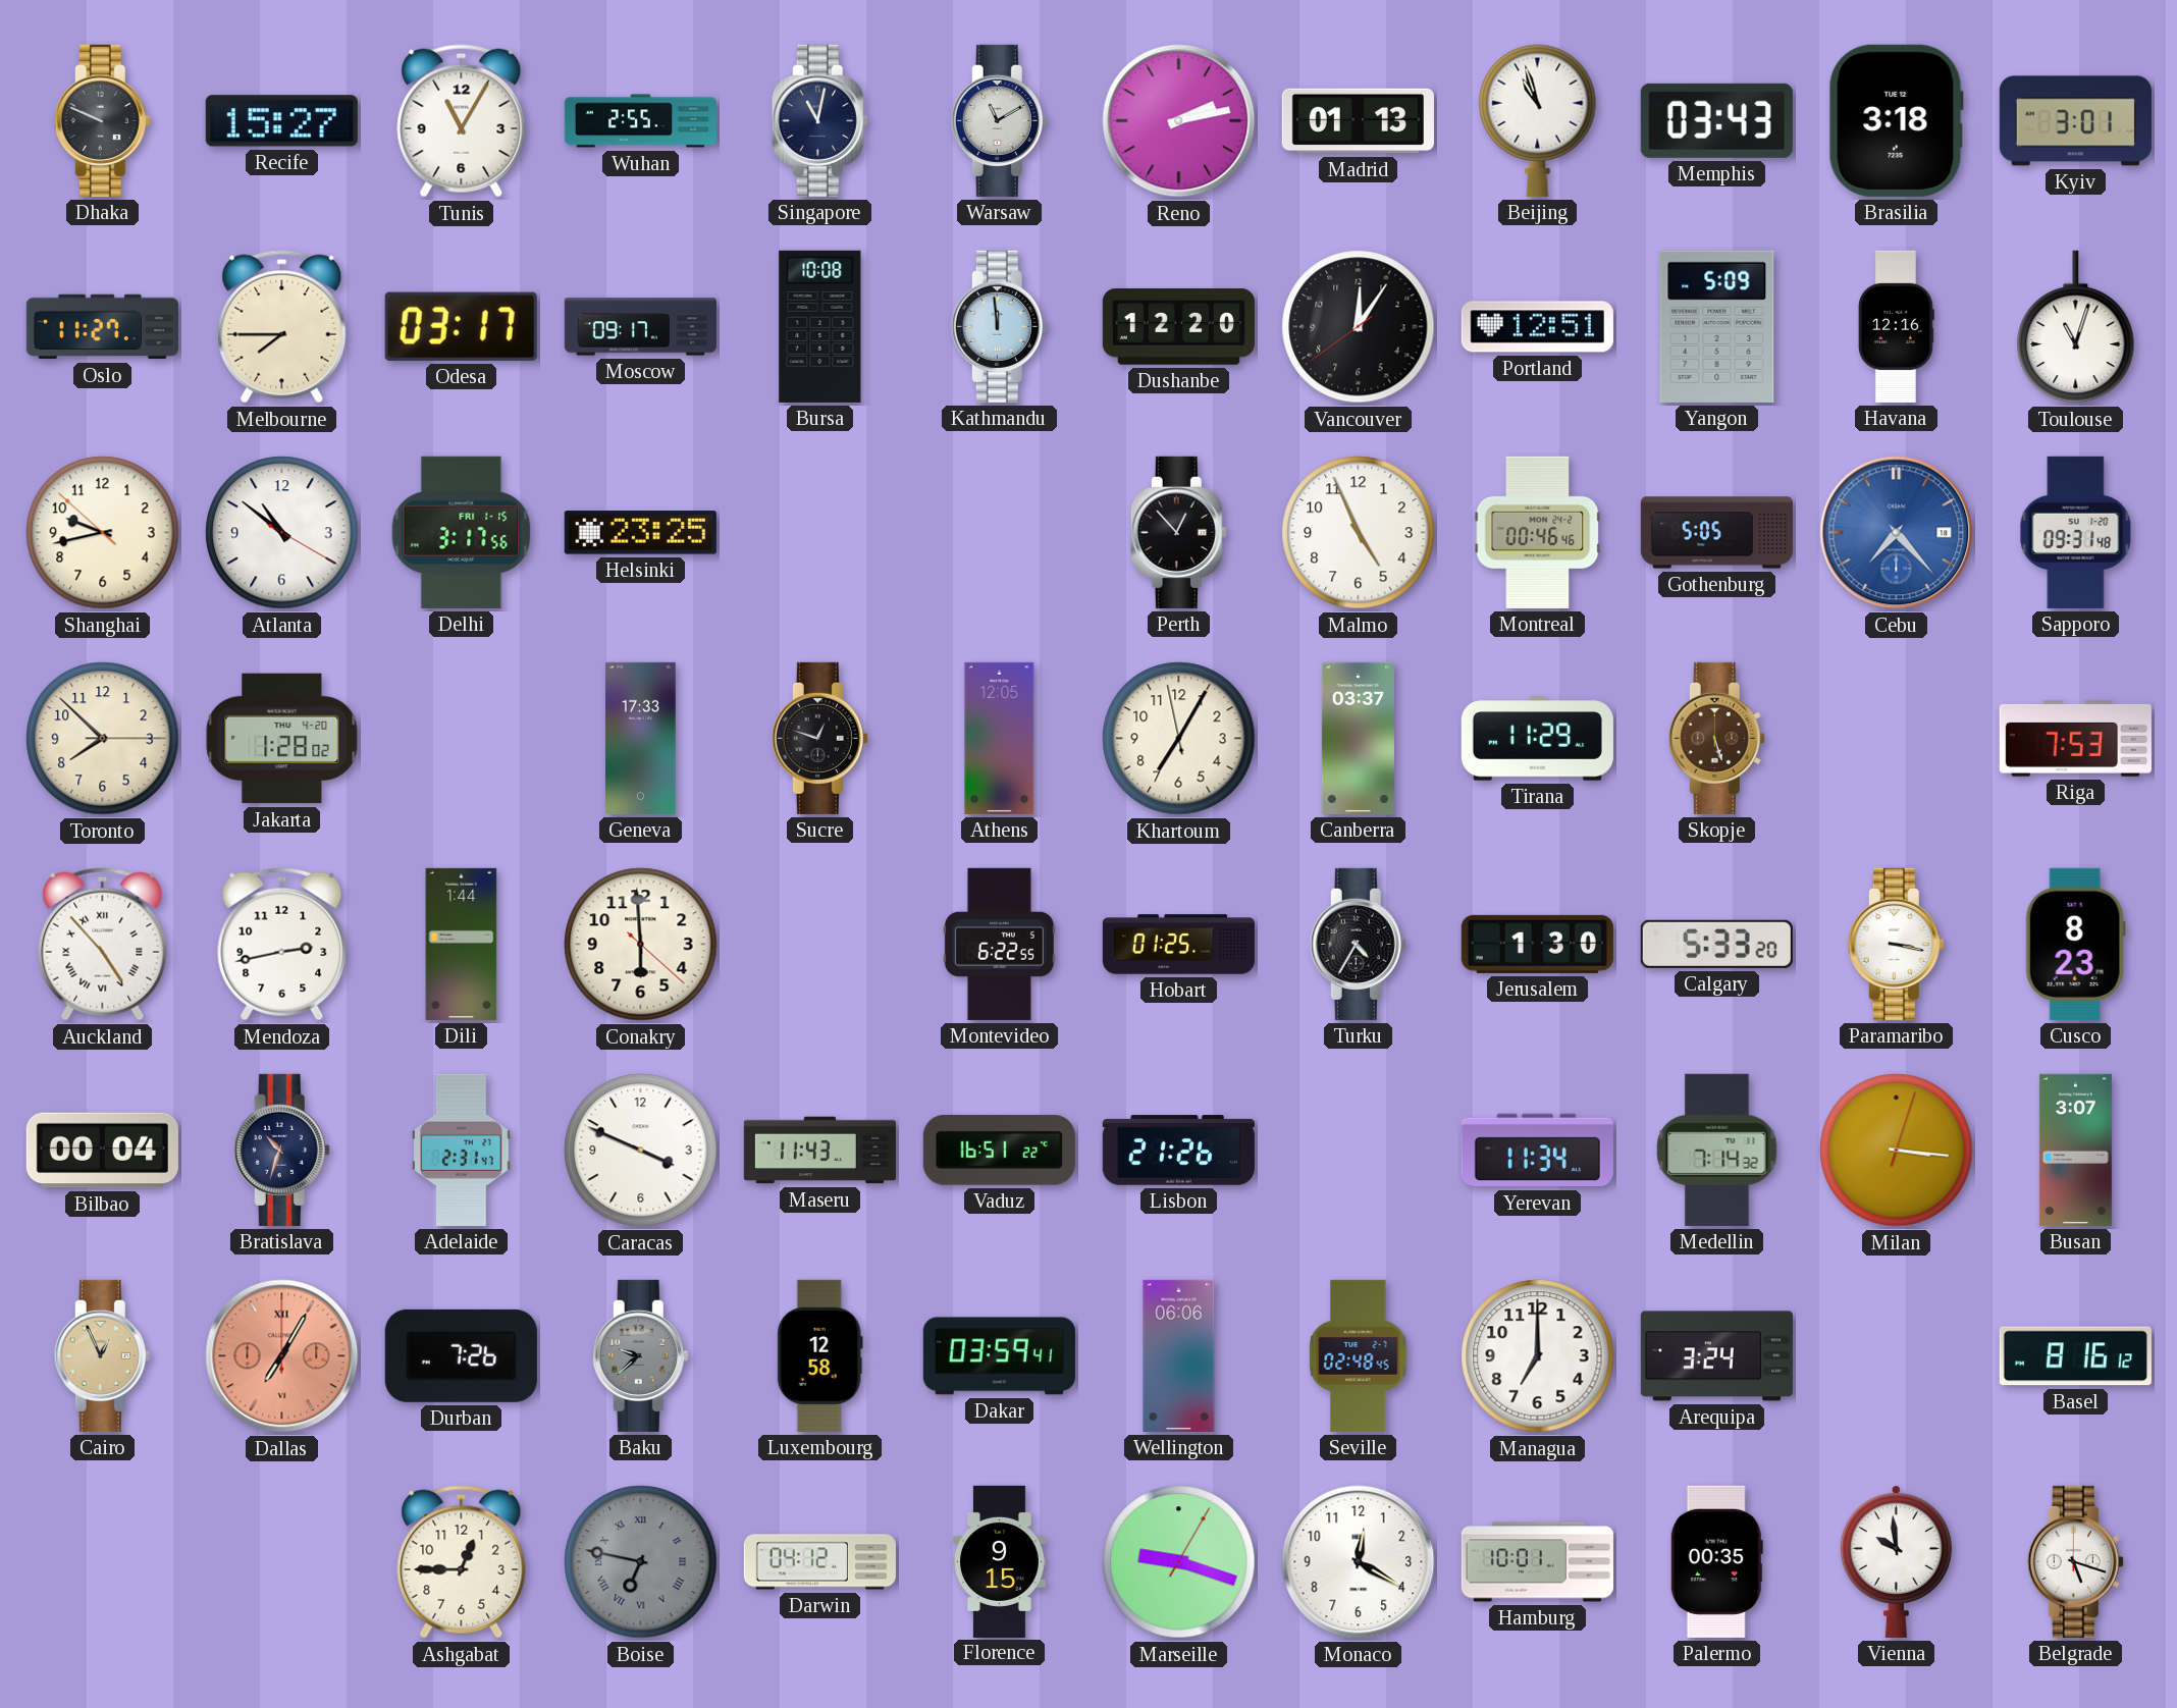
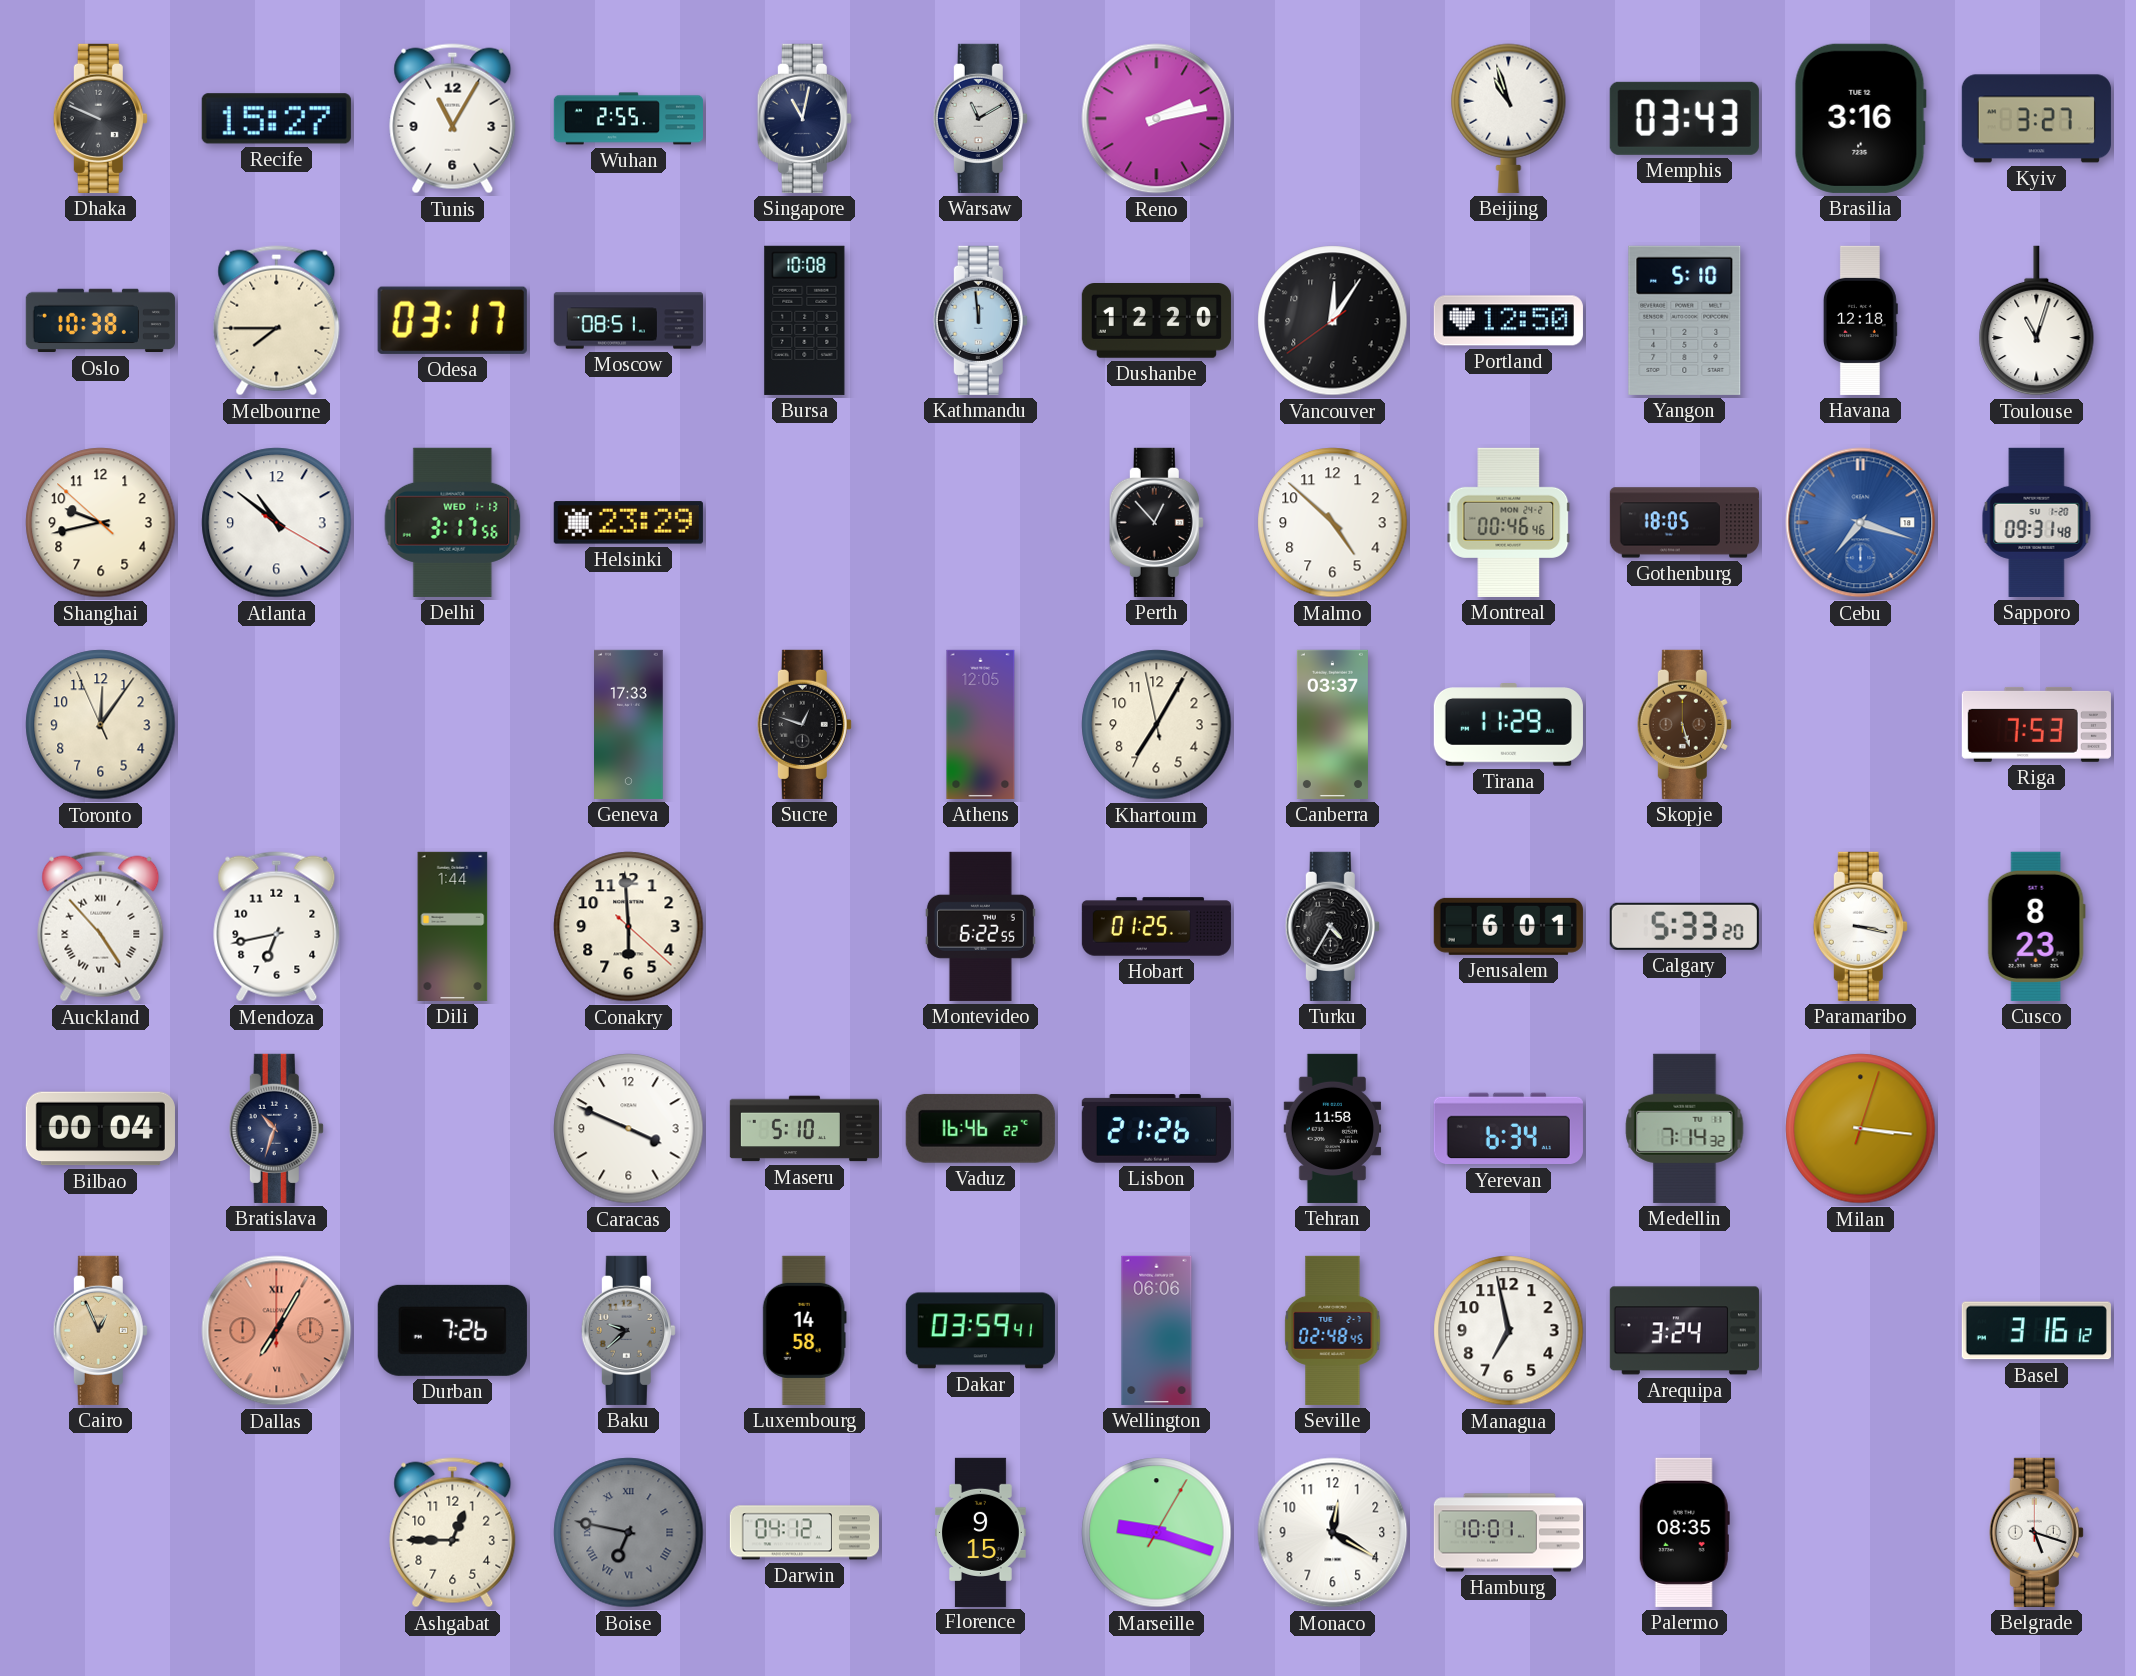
Madrid: 01:13 -> none (1358, 121)
Brasilia: 3:18 -> 3:16 (1860, 118)
Kyiv: 3:01 -> 3:27 (2036, 119)
Oslo: 11:27 -> 10:38 (100, 321)
Moscow: 09:17 -> 08:51 (628, 321)
Portland: 12:51 -> 12:50 (1508, 321)
Yangon: 5:09 -> 5:10 (1685, 320)
Havana: 12:16 -> 12:18 (1860, 320)
Delhi date: FRI 1-15 -> WED 1-13 (453, 522)
Helsinki: 23:25 -> 23:29 (628, 523)
Malmo: 4:56 -> 4:52 (1333, 523)
Gothenburg: 5:05 -> 18:05 (1684, 523)
Cebu: 7:23 -> 7:18 (1861, 523)
Toronto: 7:52 -> 12:05 (101, 725)
Jakarta: 1:28 -> none (282, 739)
Mendoza: 2:43 -> 6:43 (277, 927)
Jerusalem: 1:30 -> 6:01 (1508, 926)
Adelaide: 2:31 -> none (462, 1150)
Maseru: 11:43 -> 5:10 (804, 1129)
Vaduz: 16:51 -> 16:46 (980, 1128)
Tehran: none -> 11:58 (1333, 1128)
Yerevan: 11:34 -> 6:34 (1508, 1129)
Busan: 3:07 -> none (2075, 1150)
Luxembourg: 12:58 -> 14:58 (804, 1330)
Managua: 7:00 -> 6:58 (1509, 1331)
Basel: 8:16 -> 3:16 (2036, 1331)
Palermo: 00:35 -> 08:35 (1684, 1532)
Vienna: 9:59 -> none (1896, 1562)
